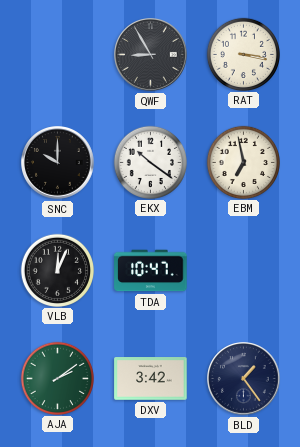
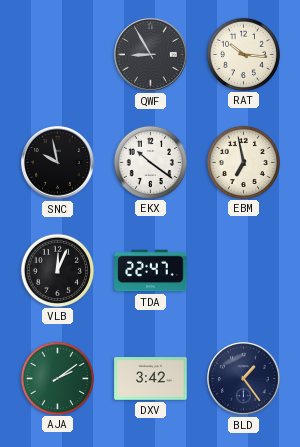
RAT: 3:17 -> 10:16 (243, 54)
SNC: 10:00 -> 9:58 (58, 163)
TDA: 10:47 -> 22:47 (151, 271)
